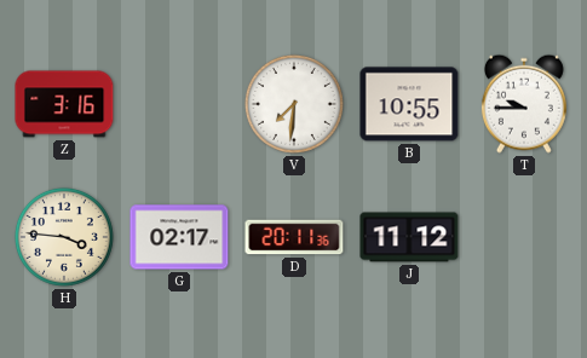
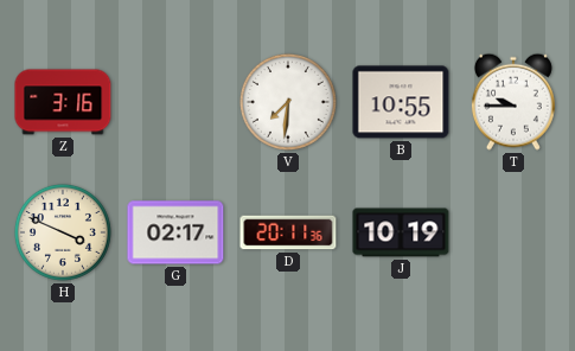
H: 3:46 -> 3:49 (63, 232)
J: 11:12 -> 10:19 (401, 232)
